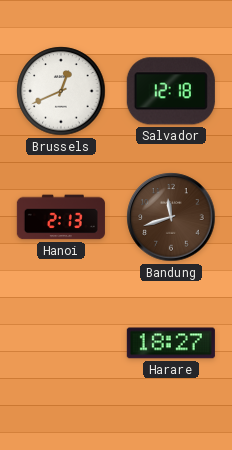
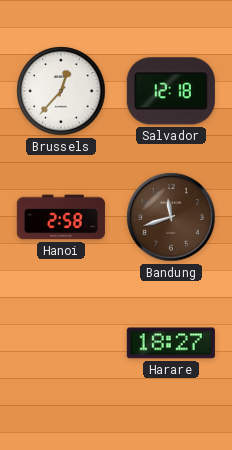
Brussels: 12:41 -> 12:37 (61, 91)
Hanoi: 2:13 -> 2:58 (61, 217)
